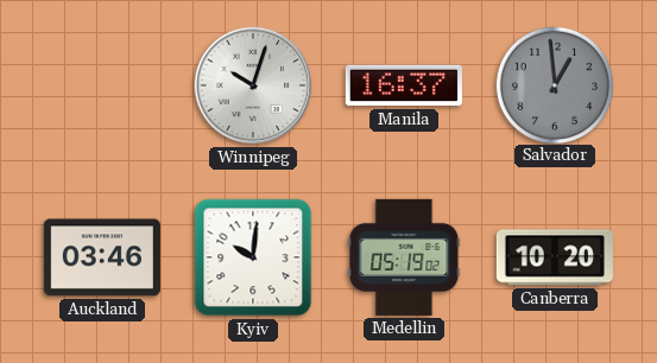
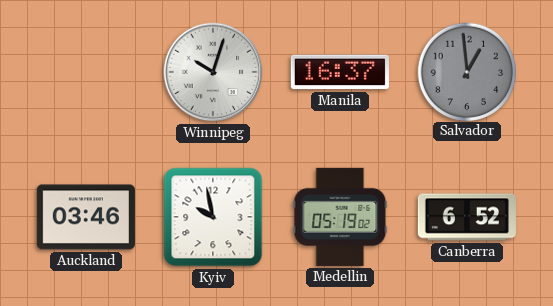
Kyiv: 10:01 -> 9:58 (213, 217)
Canberra: 10:20 -> 6:52 (467, 217)
